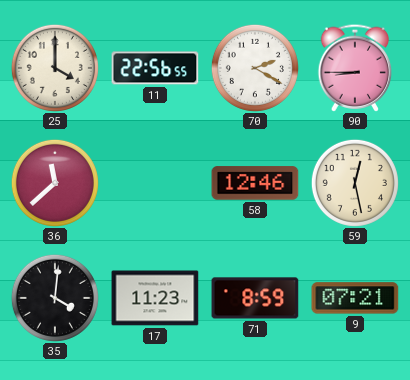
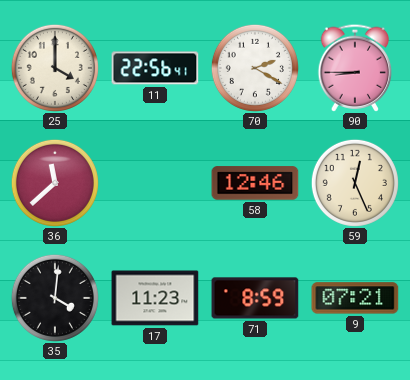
11: 22:56:55 -> 22:56:41 (155, 68)
59: 12:28 -> 12:26 (355, 183)
